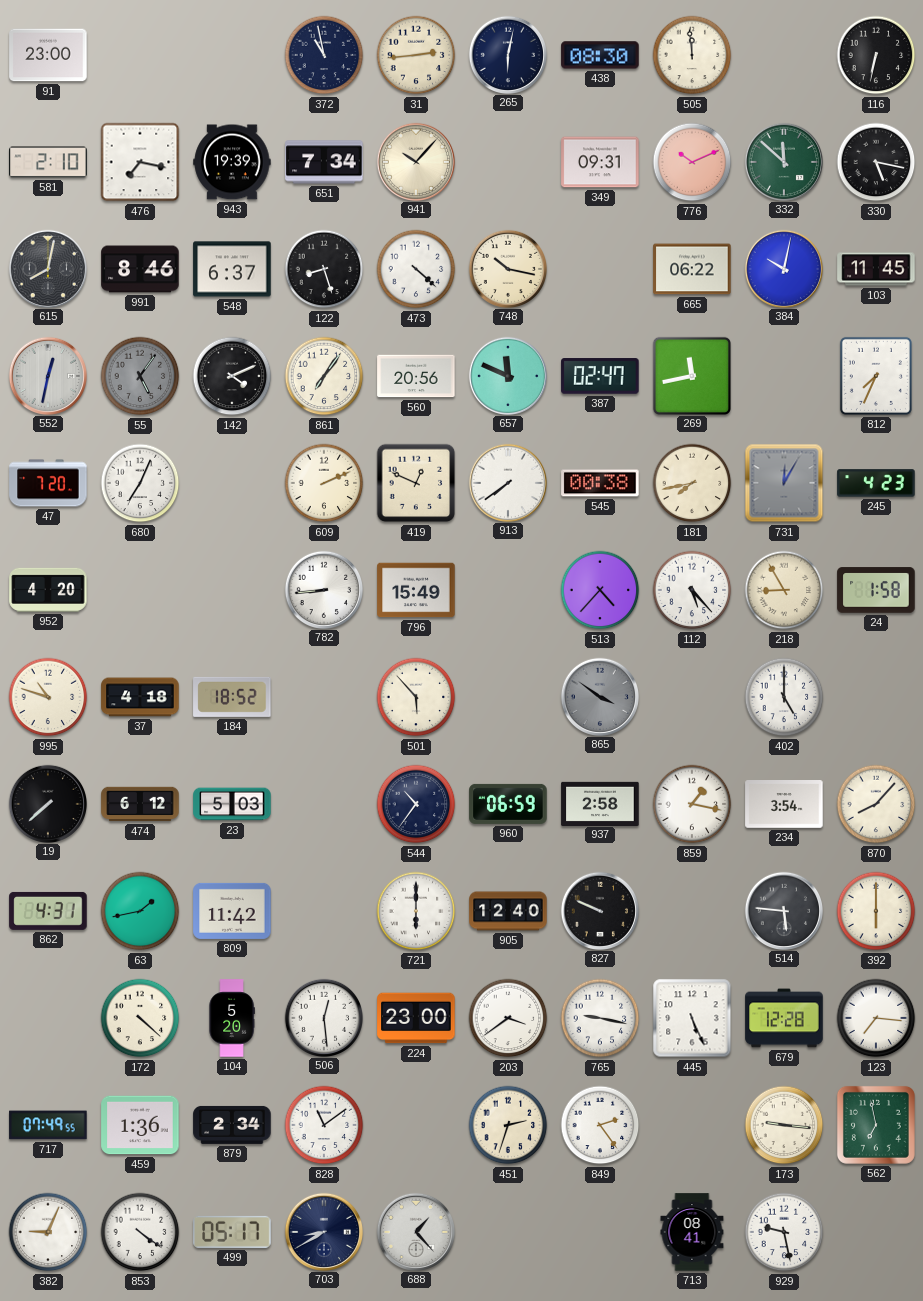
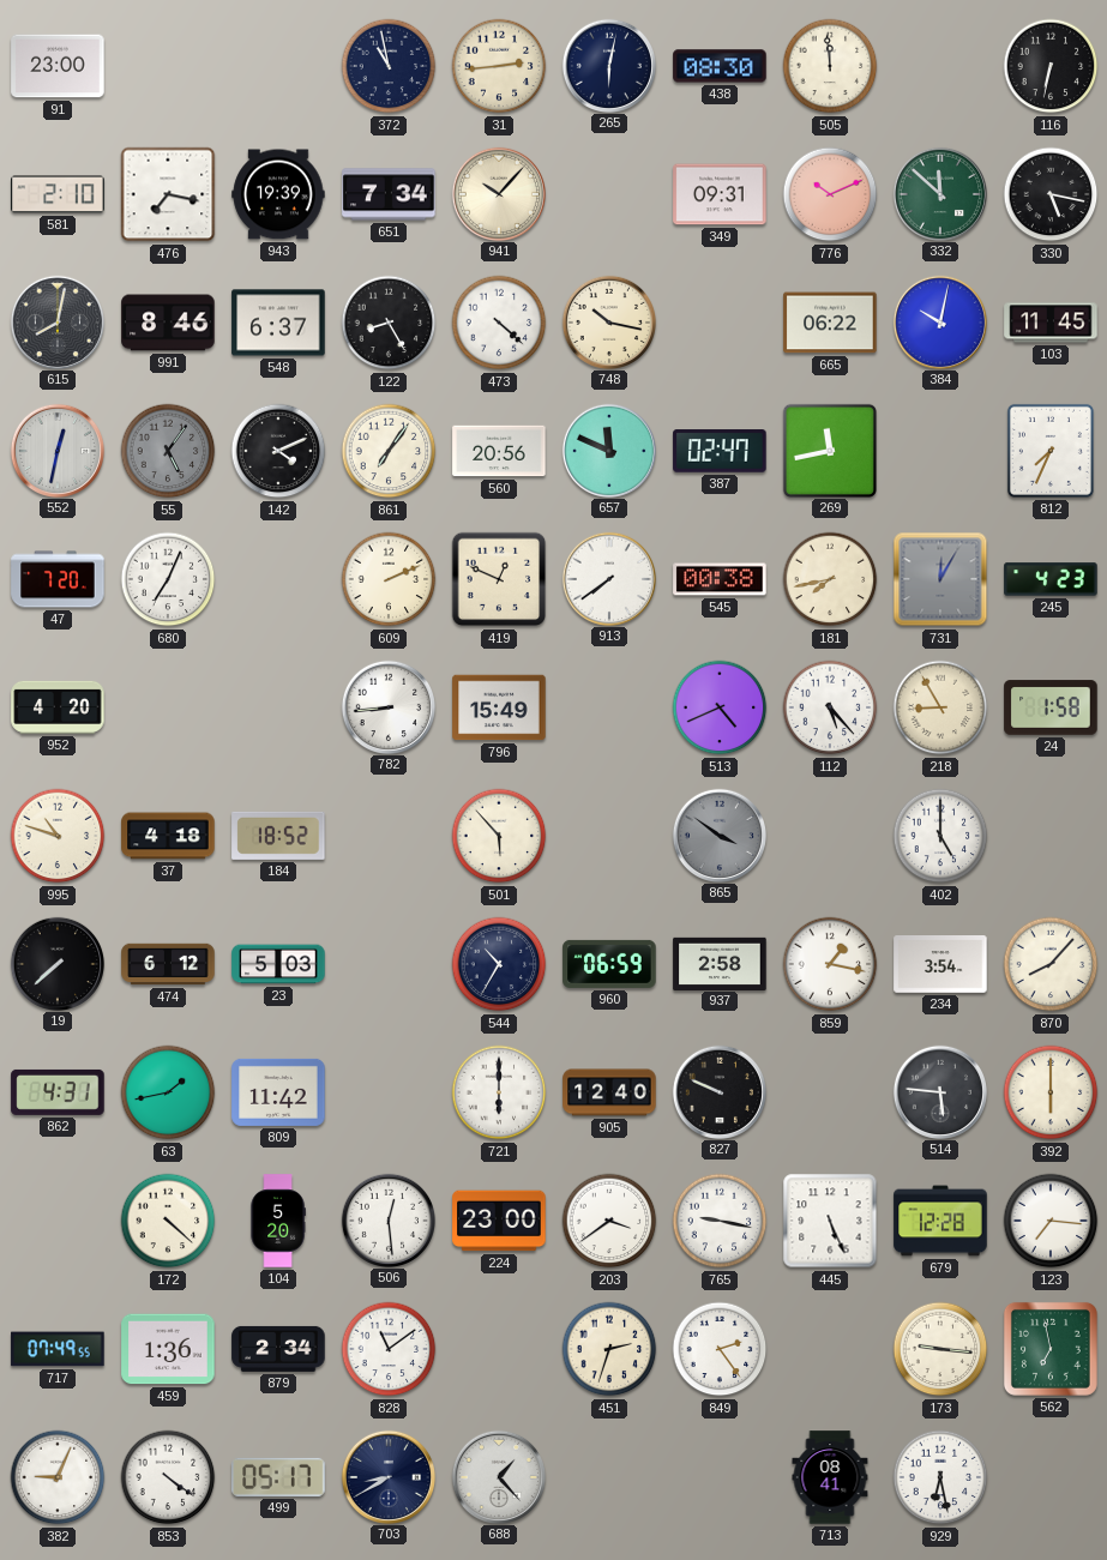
122: 8:27 -> 8:25 (389, 323)
513: 4:37 -> 4:41 (720, 707)
544: 10:36 -> 10:35 (499, 964)
929: 9:28 -> 6:28 (940, 1477)
